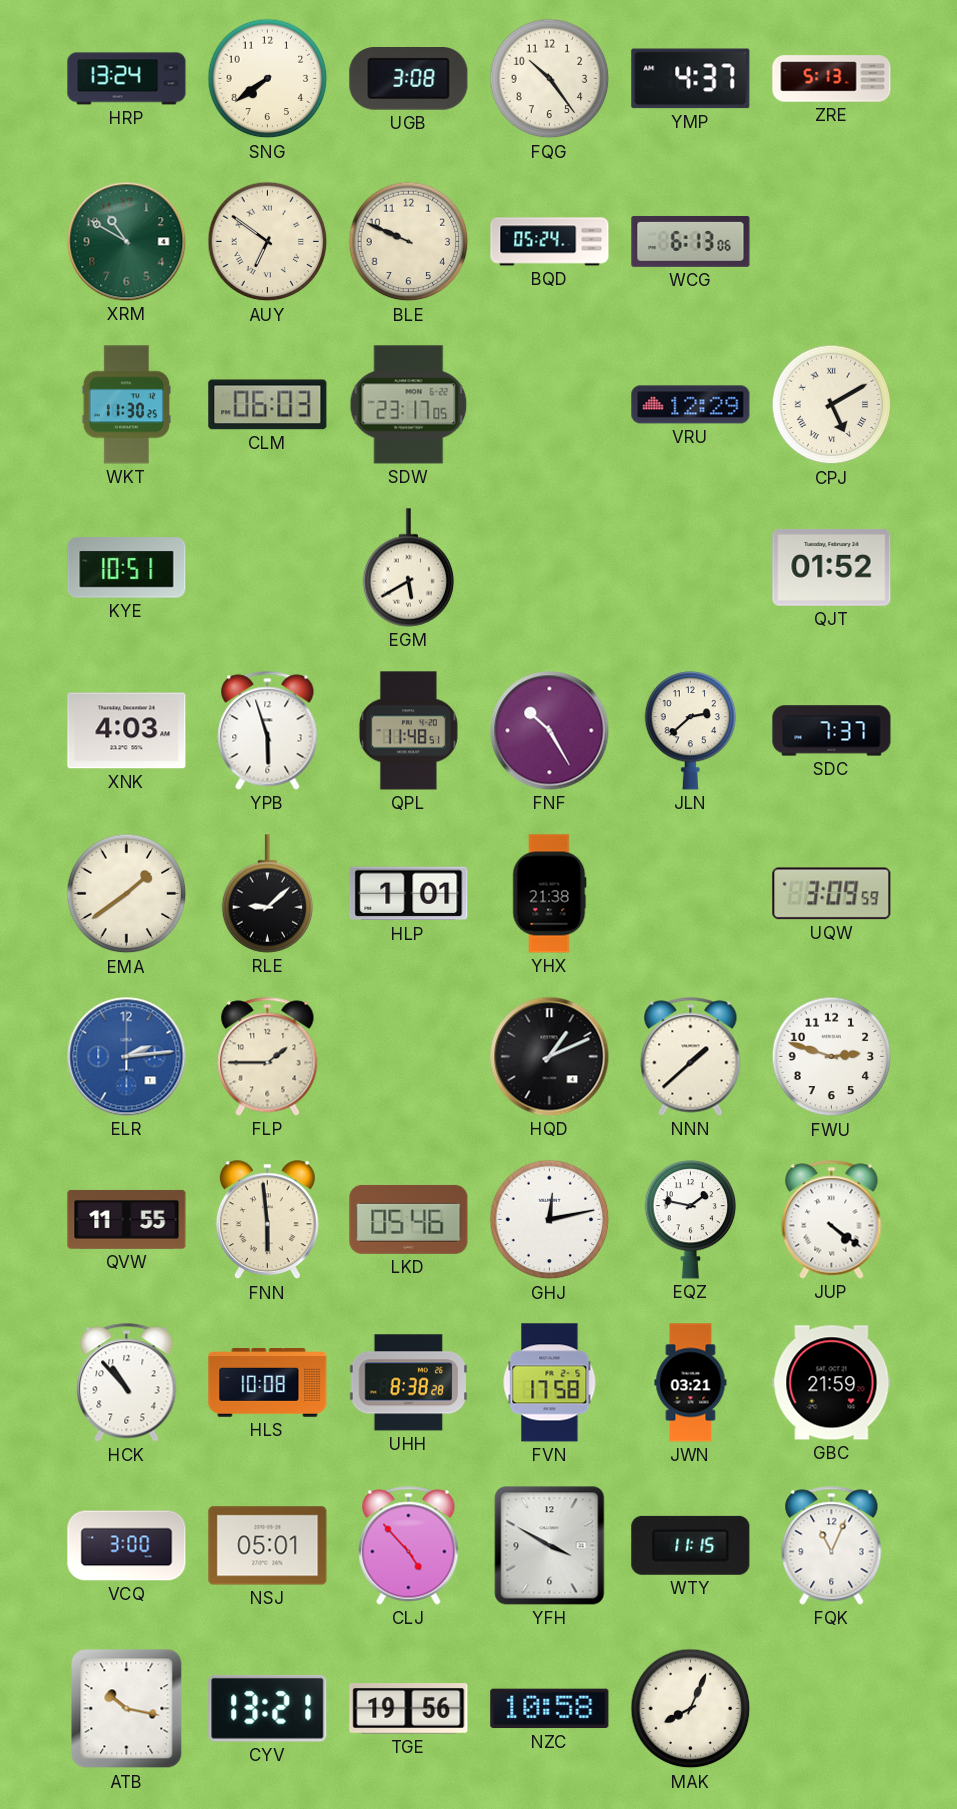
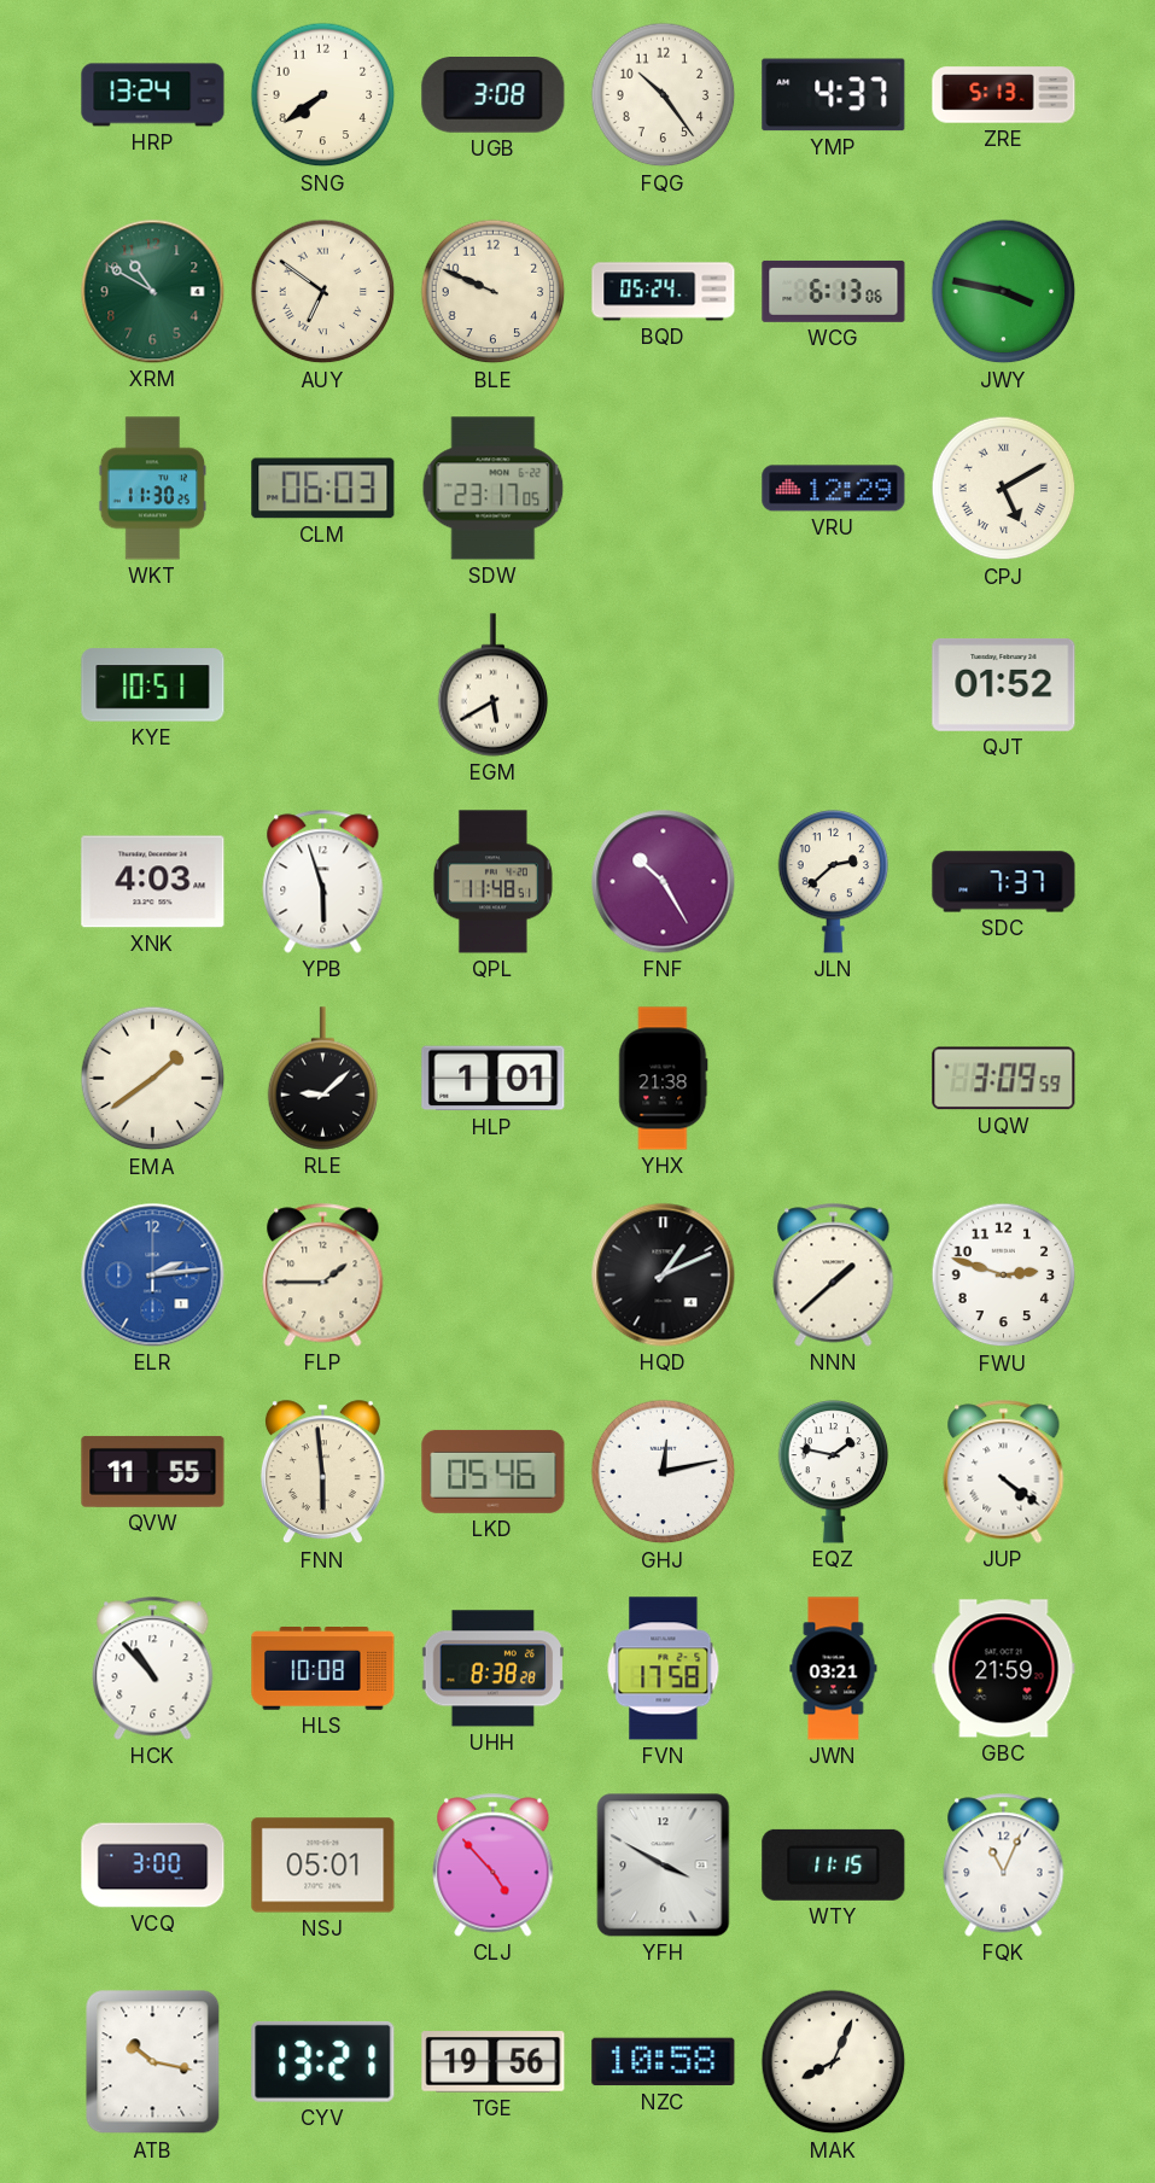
JWY: none -> 3:47 (1004, 292)
